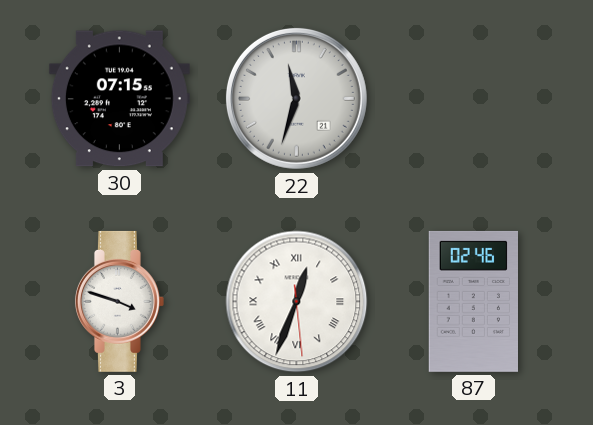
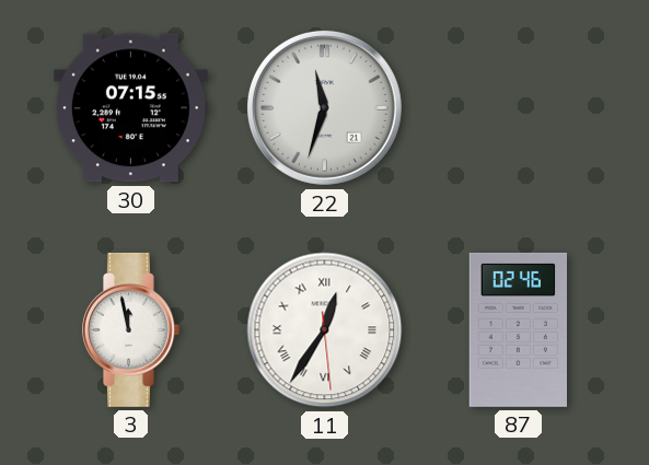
3: 3:48 -> 11:58 (130, 329)
11: 12:33 -> 12:35 (325, 330)
